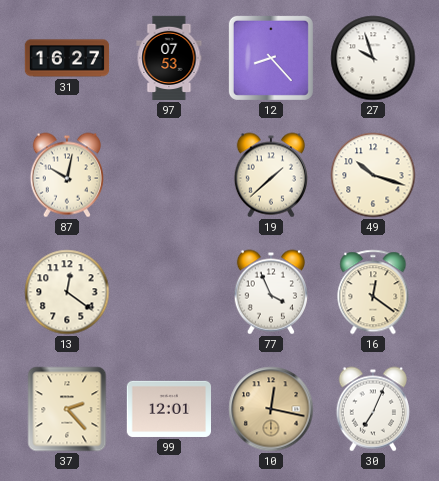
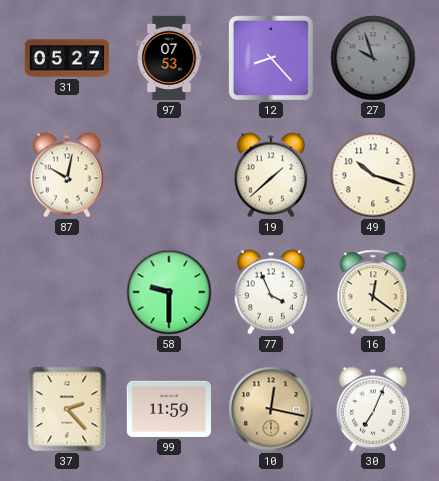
31: 16:27 -> 05:27 (67, 58)
27 dial: white -> grey (373, 58)
13: 12:21 -> none (67, 292)
58: none -> 9:30 (169, 292)
99: 12:01 -> 11:59 (168, 409)
